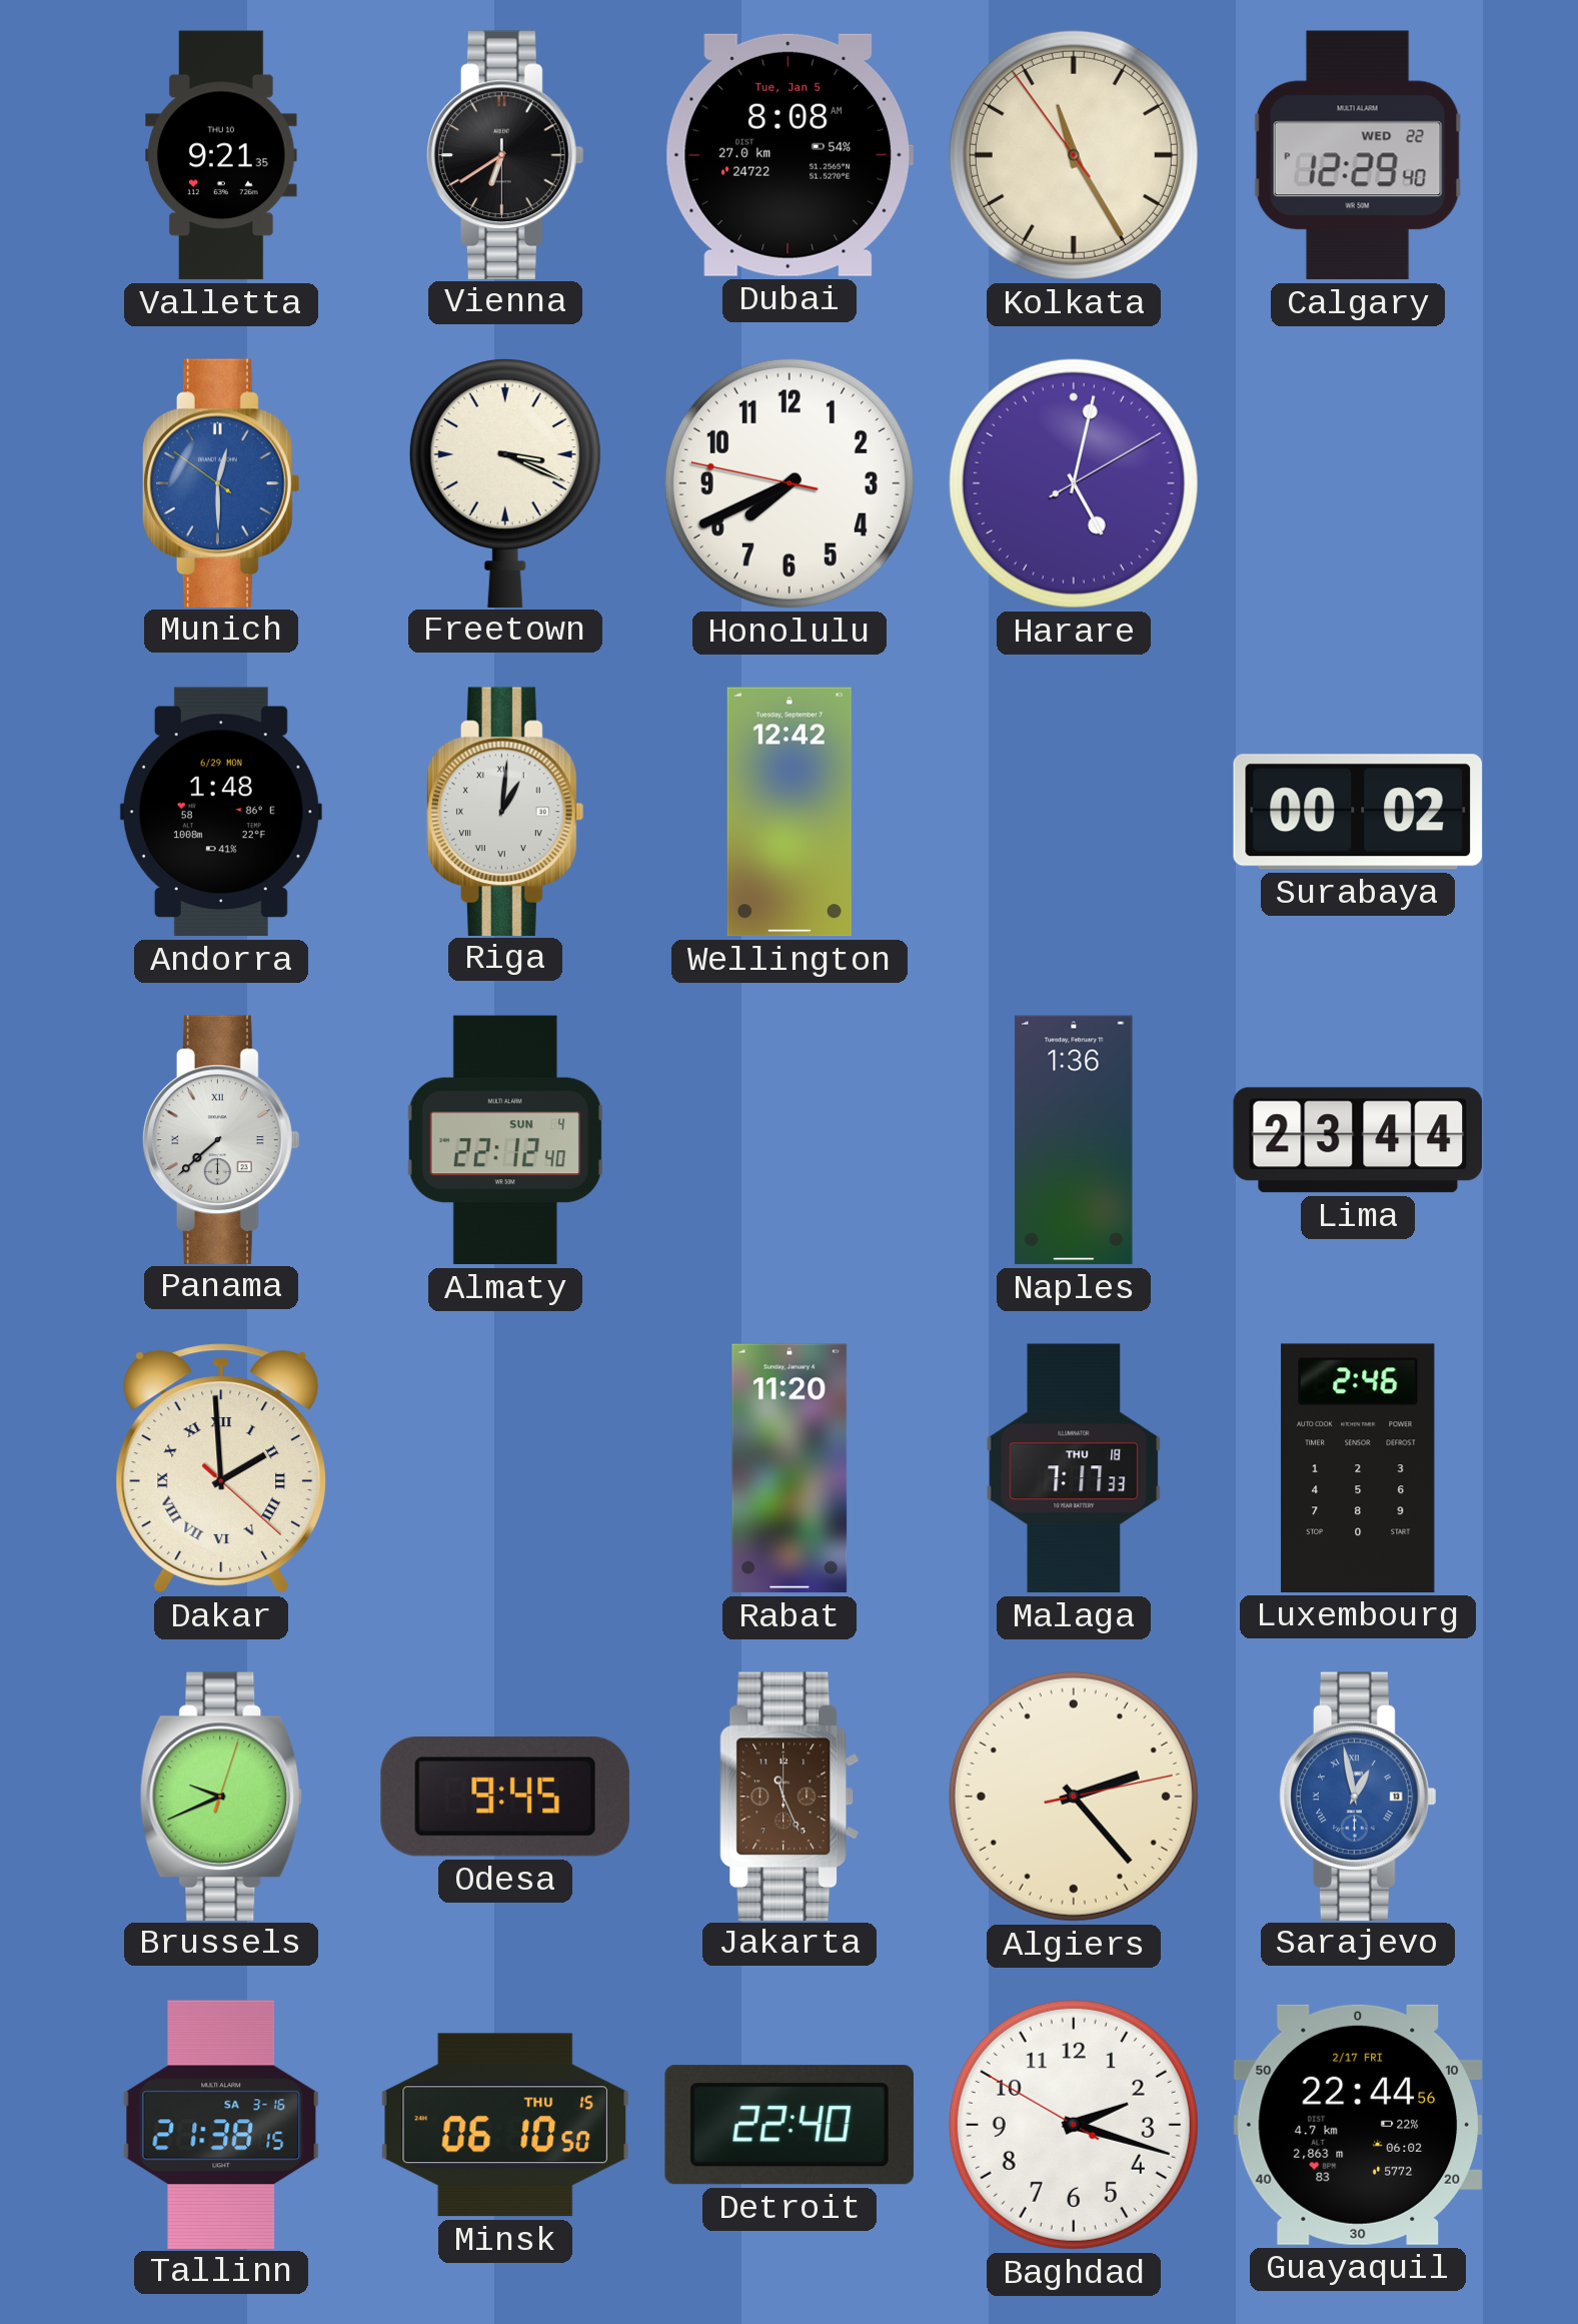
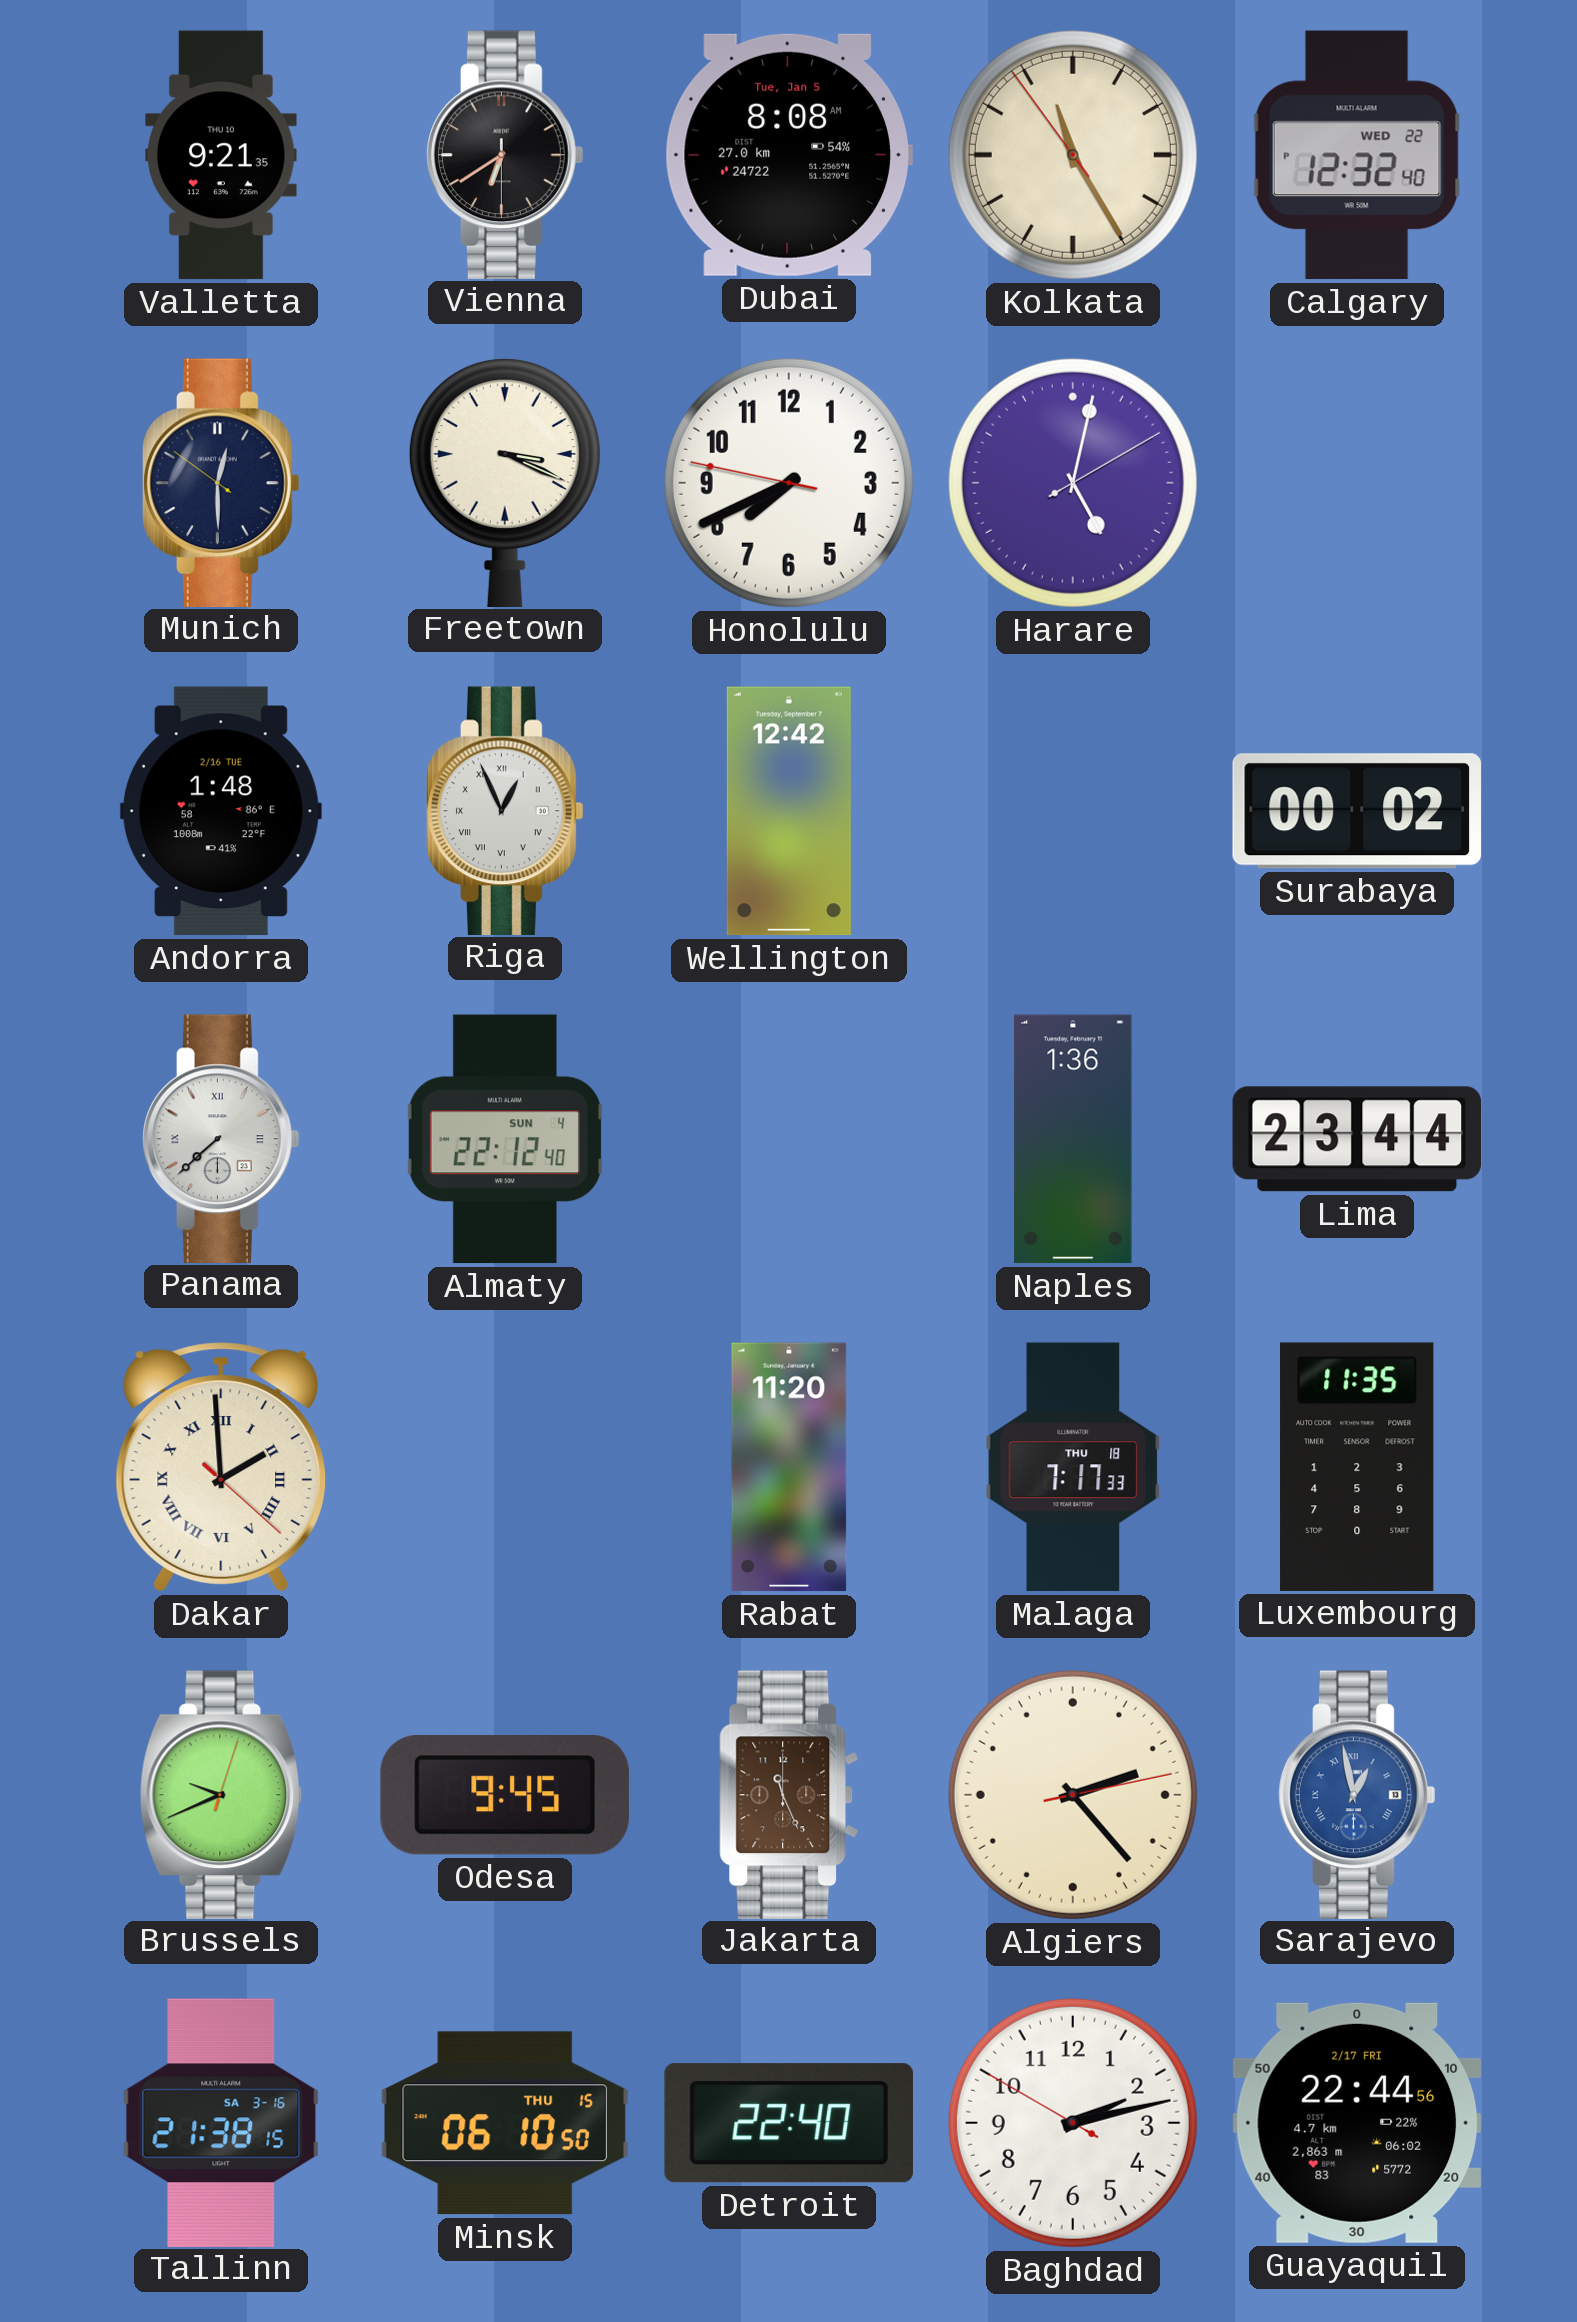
Calgary: 12:29 -> 12:32 (1357, 155)
Munich dial: blue -> navy (222, 482)
Andorra date: 6/29 MON -> 2/16 TUE (221, 811)
Riga: 1:01 -> 12:56 (506, 810)
Luxembourg: 2:46 -> 11:35 (1357, 1467)
Baghdad: 2:17 -> 2:12 (1073, 2123)
